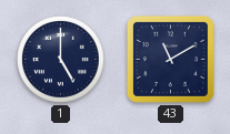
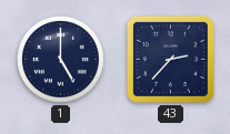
43: 11:10 -> 2:37 (170, 59)
